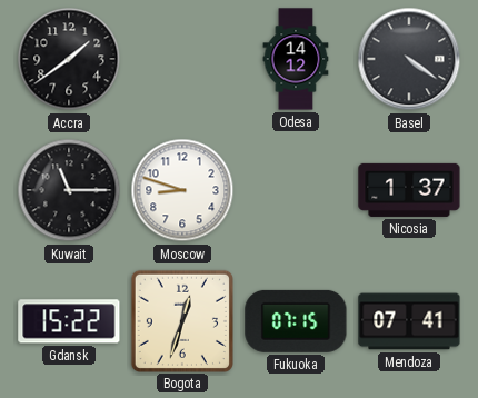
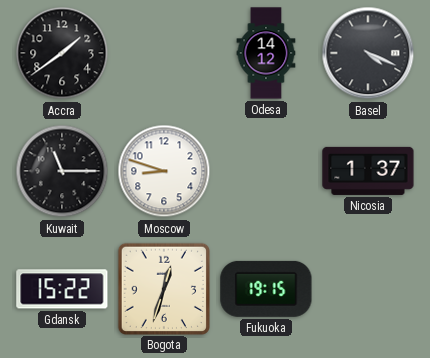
Basel: 4:21 -> 4:19 (368, 53)
Fukuoka: 07:15 -> 19:15 (266, 289)
Mendoza: 07:41 -> none (409, 321)
